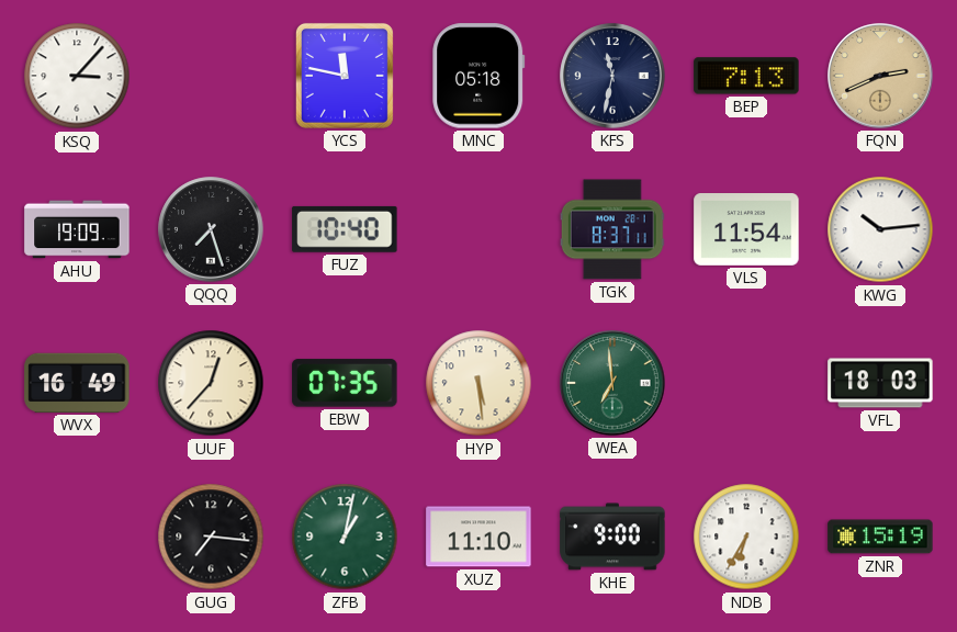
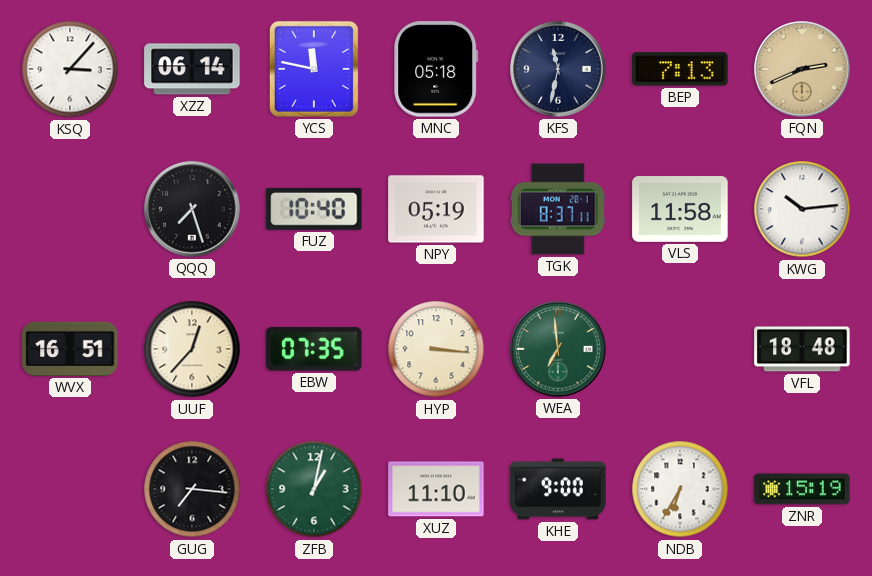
XZZ: none -> 06:14 (192, 69)
AHU: 19:09 -> none (77, 229)
NPY: none -> 05:19 (436, 209)
VLS: 11:54 -> 11:58 (680, 210)
WVX: 16:49 -> 16:51 (70, 349)
HYP: 5:29 -> 3:16 (436, 349)
VFL: 18:03 -> 18:48 (802, 349)
